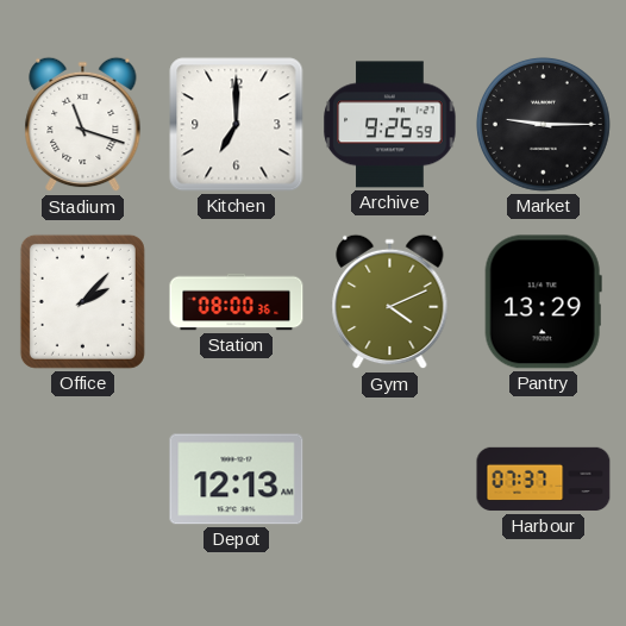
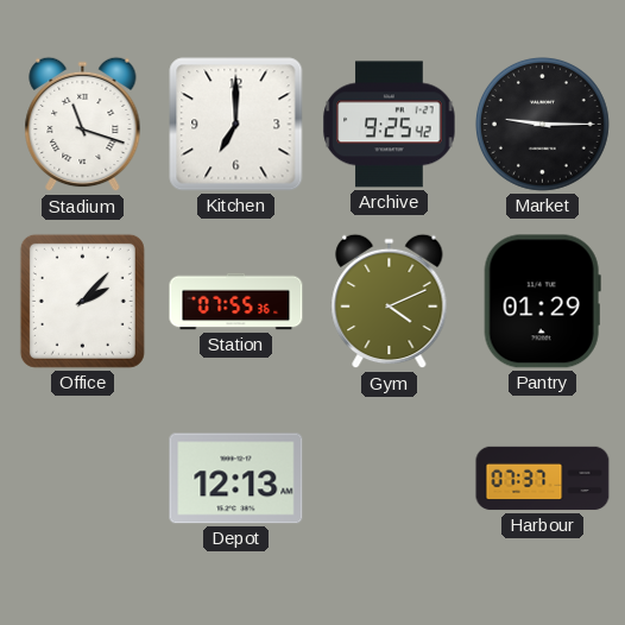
Archive: 9:25:59 -> 9:25:42 (390, 125)
Station: 08:00 -> 07:55 (236, 302)
Pantry: 13:29 -> 01:29 (542, 302)
